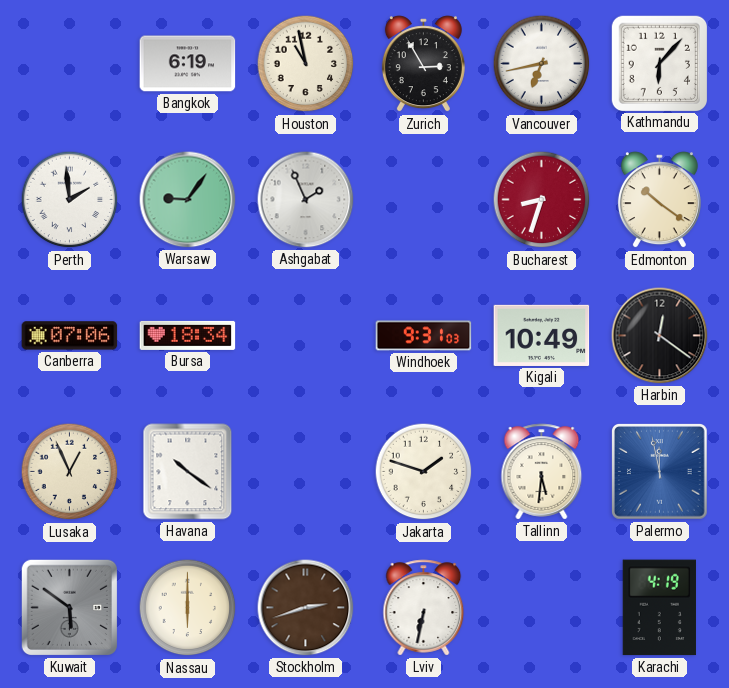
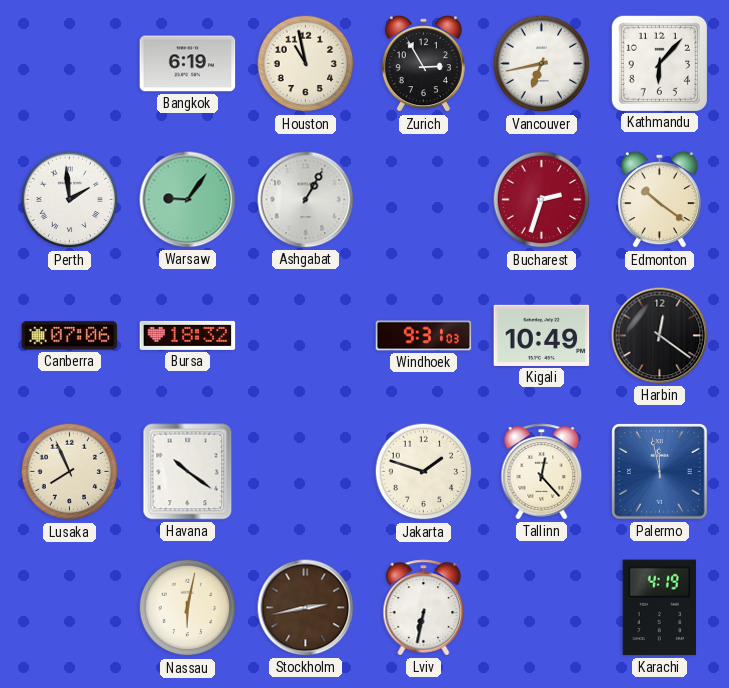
Ashgabat: 1:56 -> 1:05 (306, 200)
Bucharest: 8:33 -> 2:33 (542, 200)
Bursa: 18:34 -> 18:32 (188, 335)
Lusaka: 12:56 -> 7:56 (70, 472)
Tallinn: 5:31 -> 12:23 (542, 472)
Kuwait: 5:51 -> none (69, 607)
Nassau: 6:00 -> 6:02 (188, 608)
Stockholm: 2:42 -> 2:43 (306, 608)
